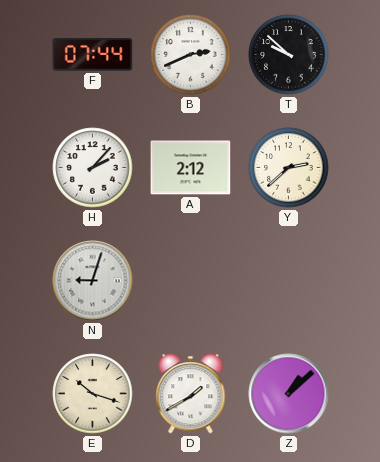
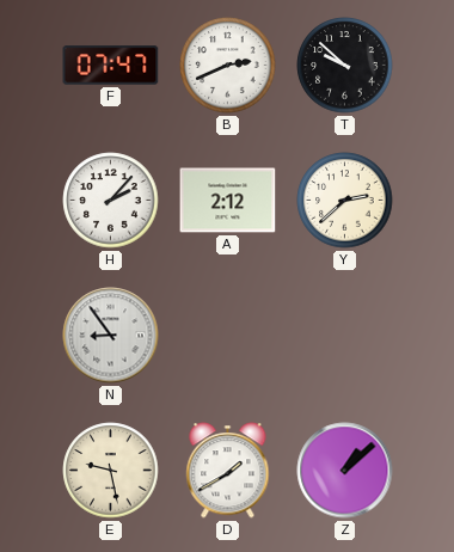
F: 07:44 -> 07:47 (111, 66)
N: 9:03 -> 8:54 (111, 336)
E: 10:18 -> 9:28 (111, 471)
